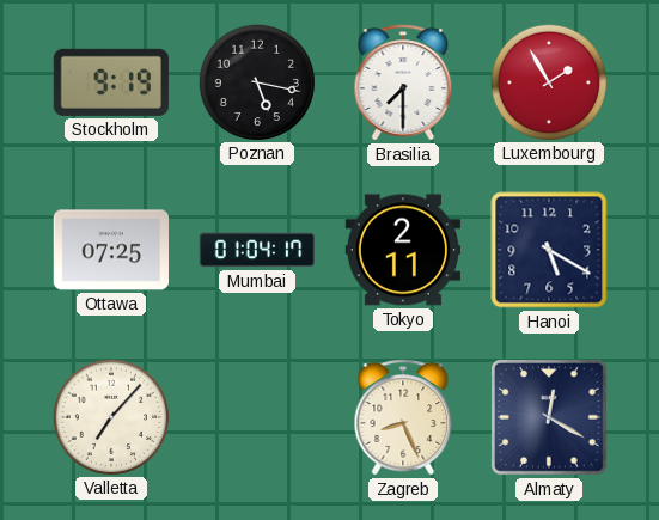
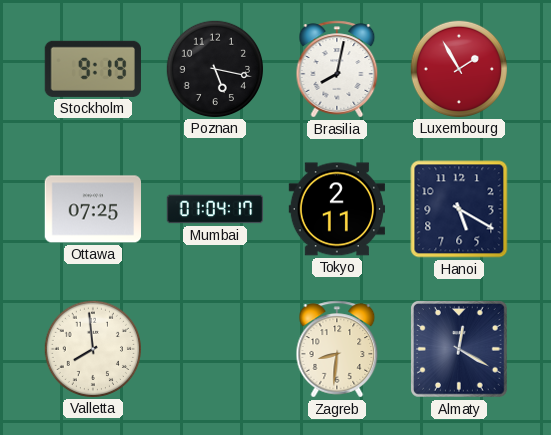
Brasilia: 7:30 -> 8:02 (337, 69)
Valletta: 7:07 -> 7:59 (92, 348)
Zagreb: 8:26 -> 8:31 (337, 349)
